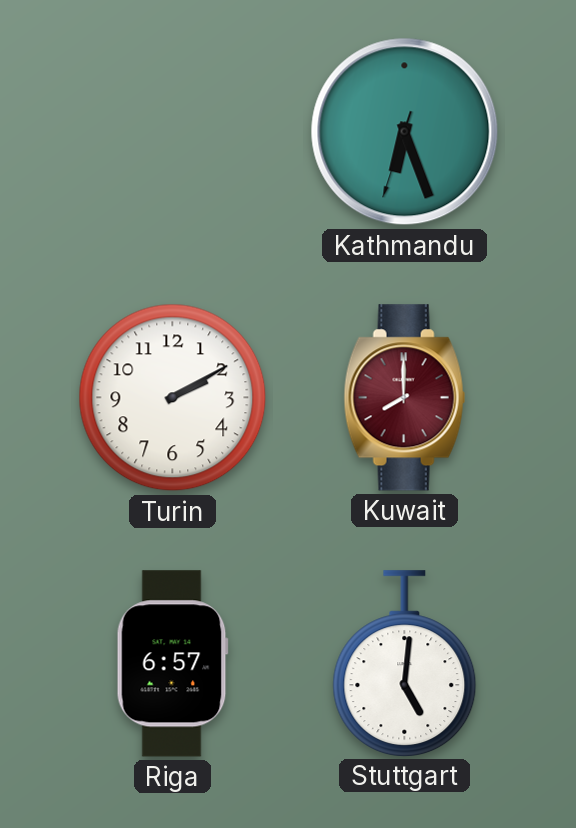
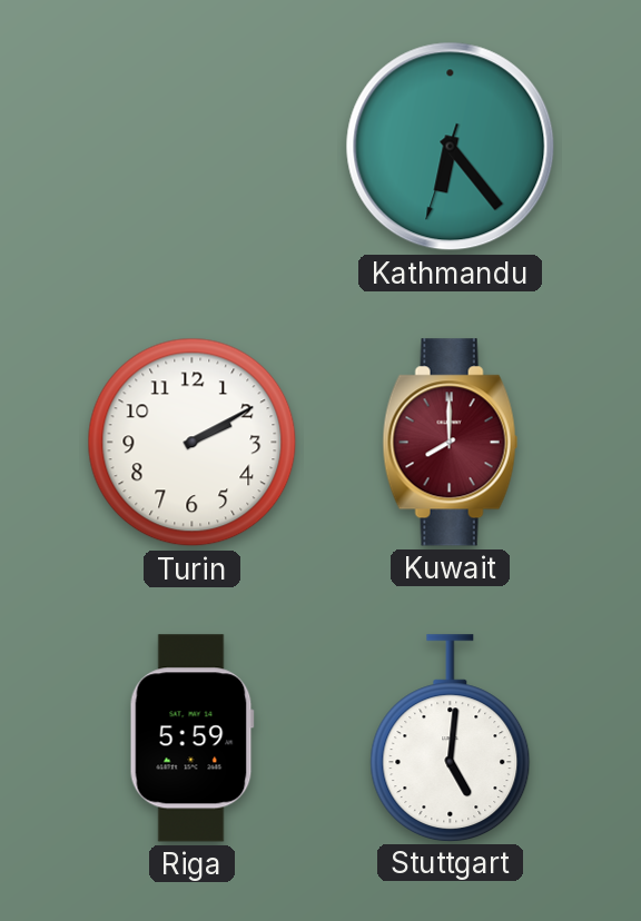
Kathmandu: 6:26 -> 6:23 (451, 147)
Riga: 6:57 -> 5:59 (191, 739)
